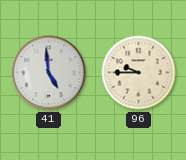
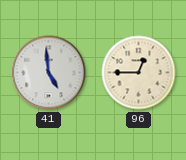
96: 9:45 -> 12:45 (139, 73)
